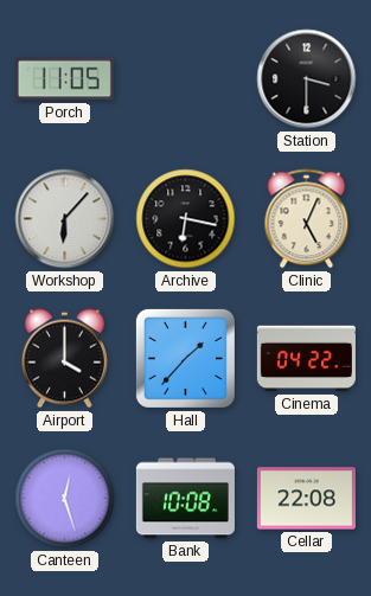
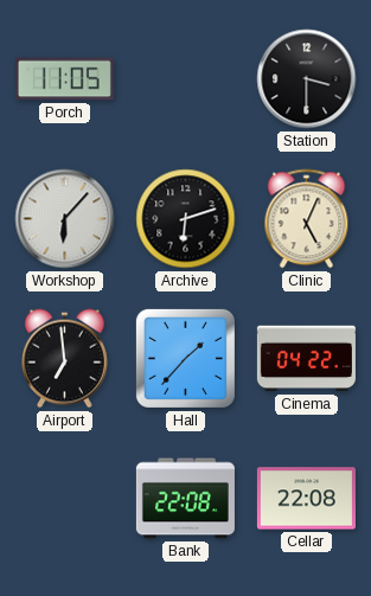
Archive: 6:17 -> 6:12 (186, 219)
Airport: 4:00 -> 6:59 (64, 359)
Canteen: 12:27 -> none (65, 499)
Bank: 10:08 -> 22:08 (185, 499)
